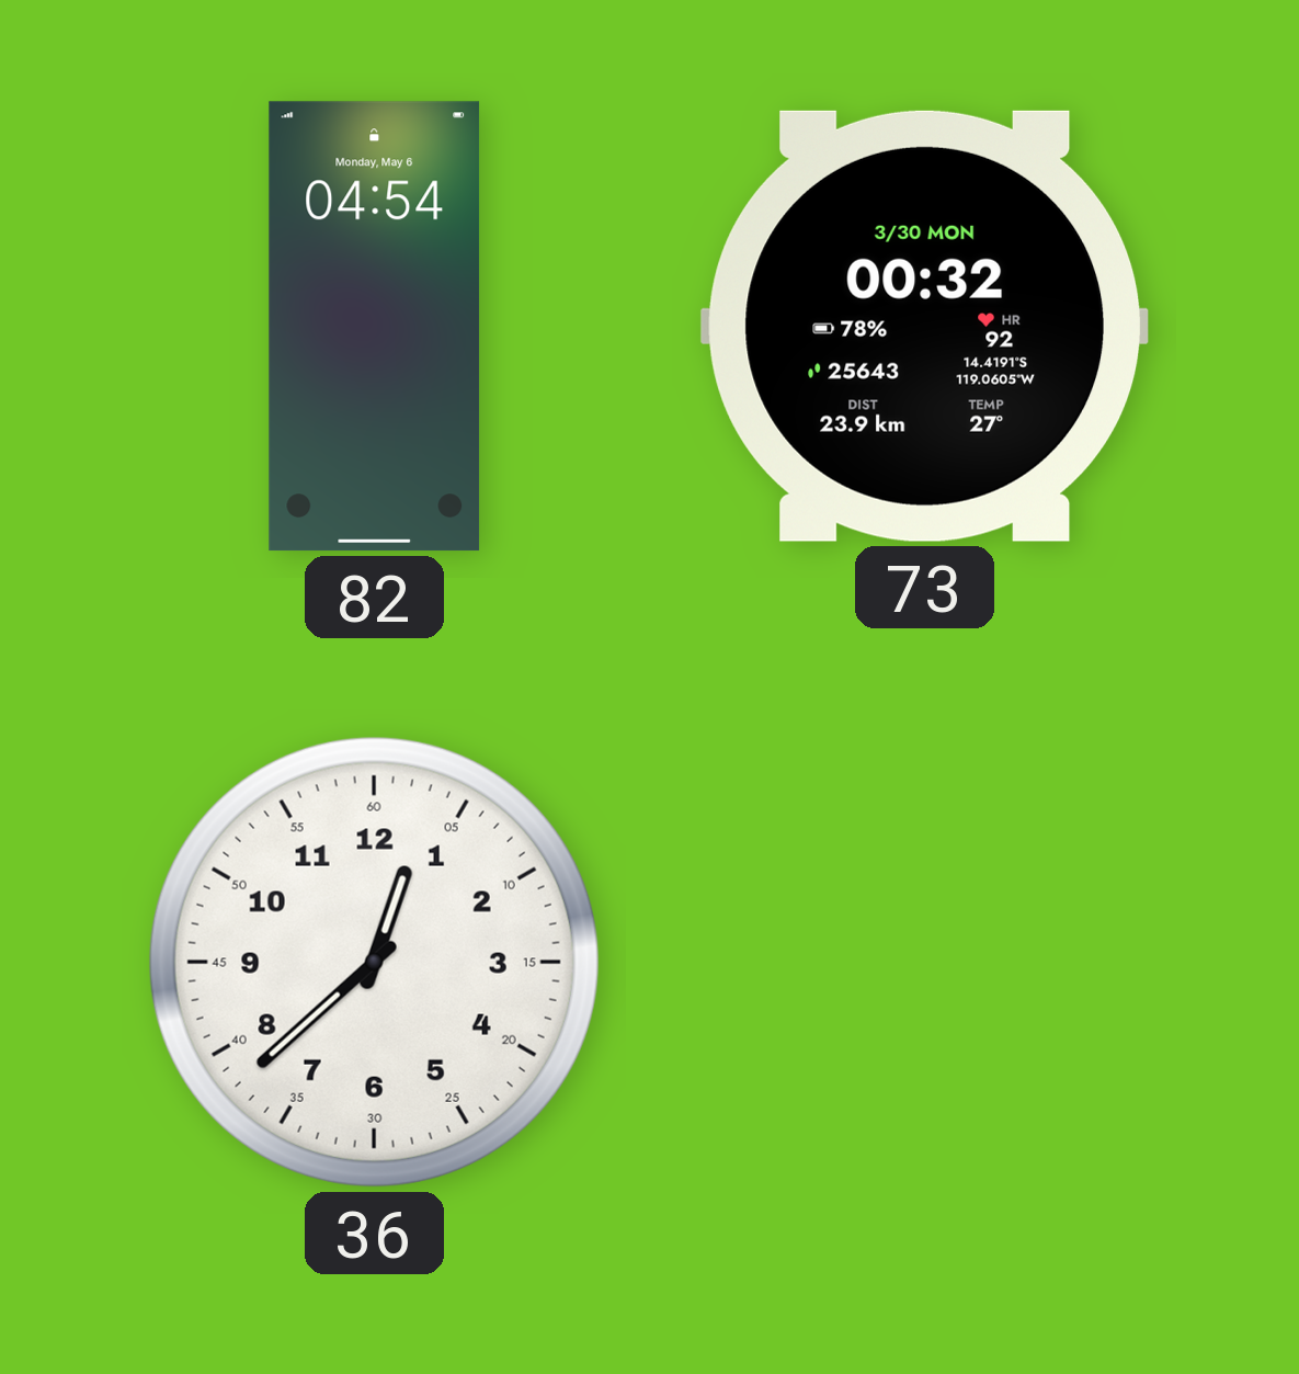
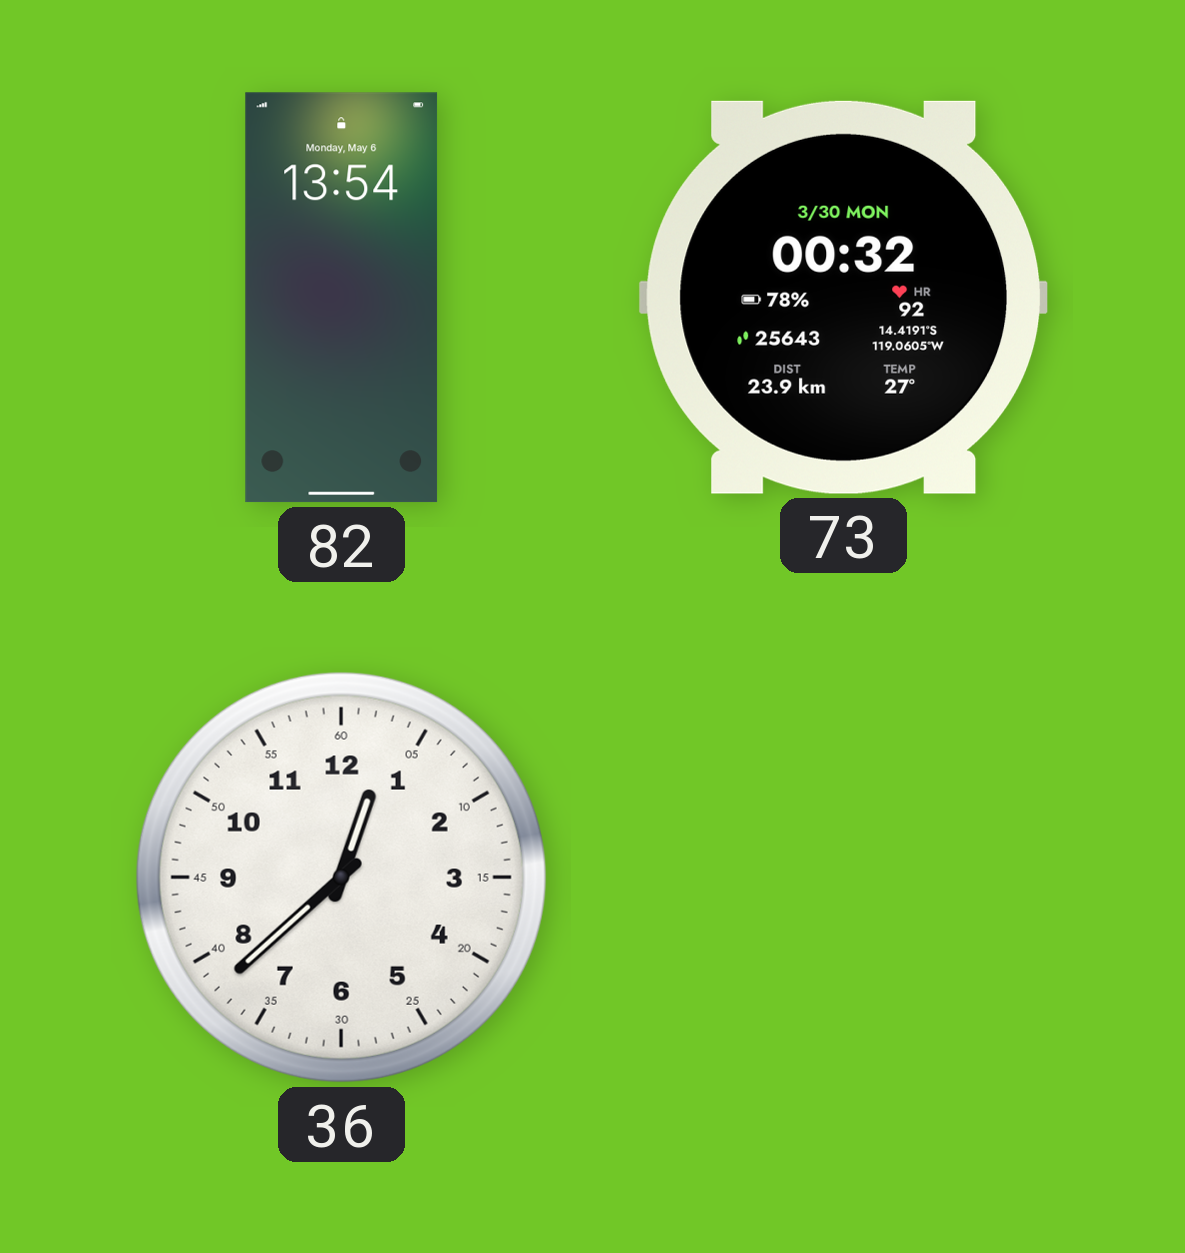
82: 04:54 -> 13:54 (342, 298)
